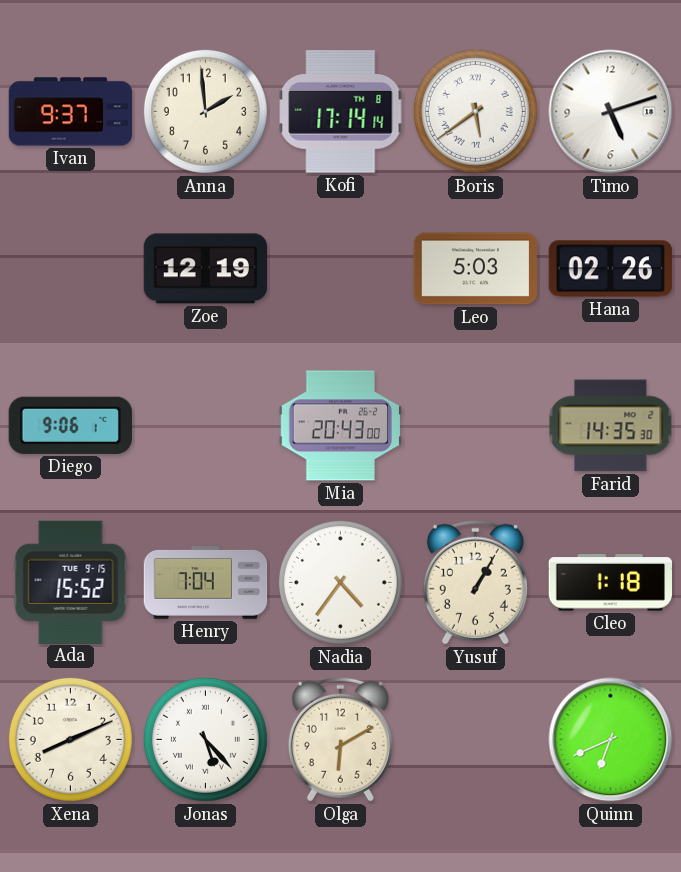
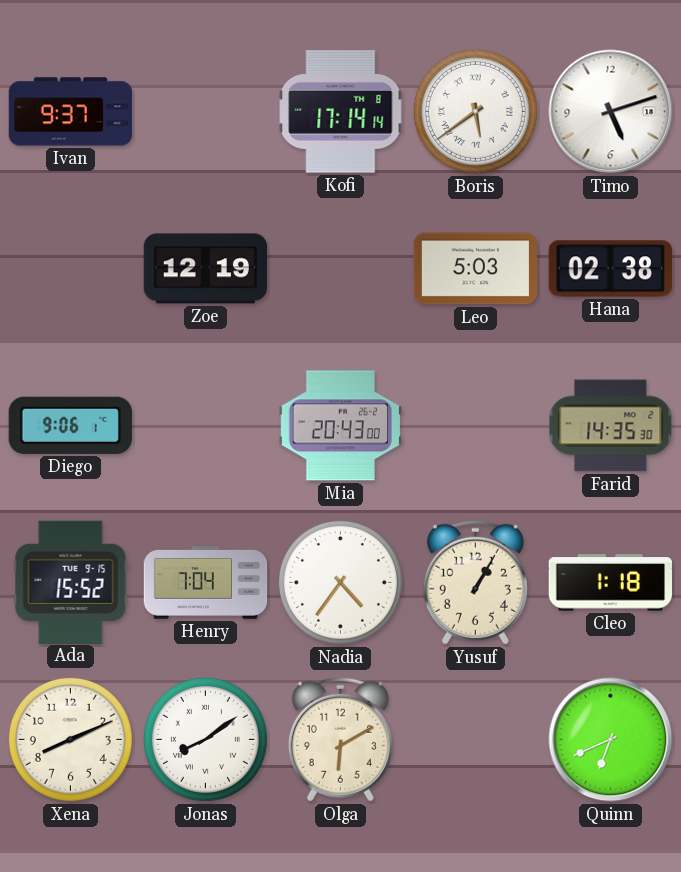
Anna: 1:59 -> none (205, 111)
Hana: 02:26 -> 02:38 (610, 269)
Jonas: 5:23 -> 8:09 (205, 739)
